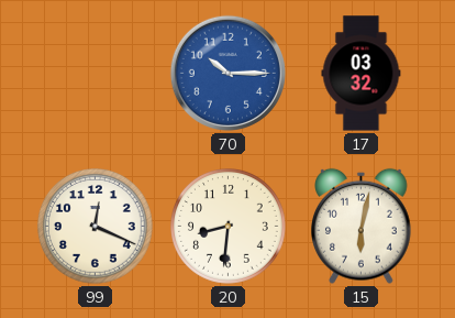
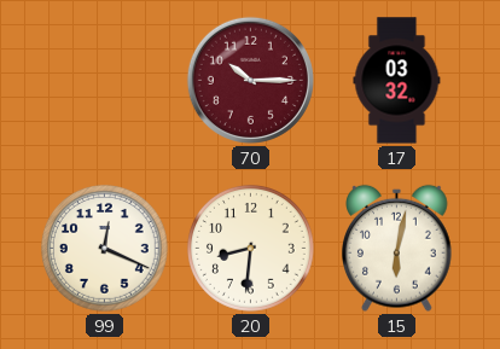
70 dial: blue -> burgundy (250, 80)
